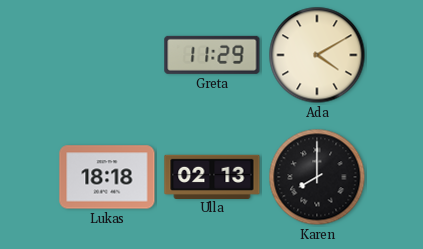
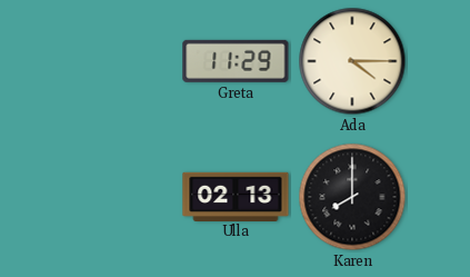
Ada: 4:10 -> 4:15 (352, 61)
Lukas: 18:18 -> none (107, 177)
